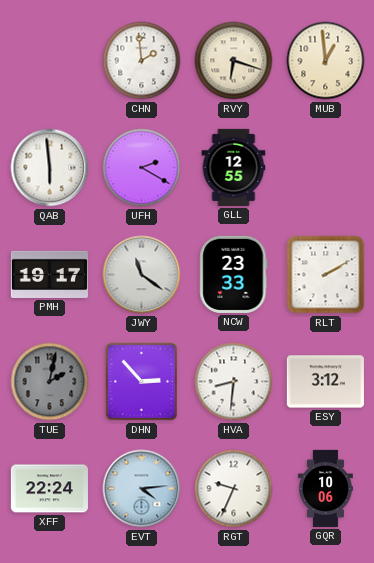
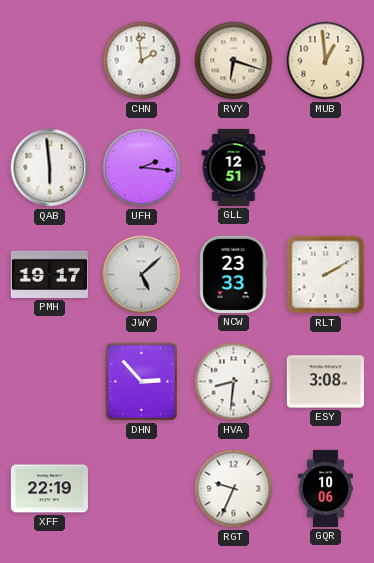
UFH: 2:20 -> 2:16 (142, 168)
GLL: 12:55 -> 12:51 (234, 167)
JWY: 11:21 -> 5:08 (142, 275)
TUE: 2:02 -> none (50, 382)
ESY: 3:12 -> 3:08 (325, 382)
XFF: 22:24 -> 22:19 (49, 489)
EVT: 4:14 -> none (142, 489)
